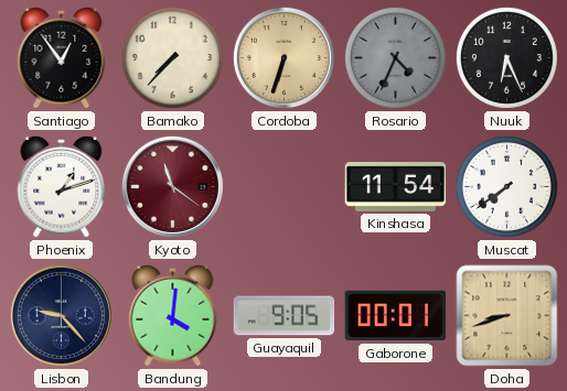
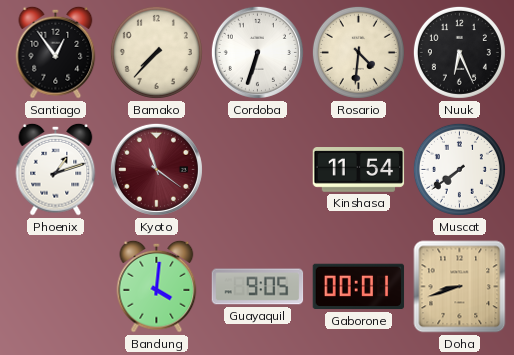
Cordoba dial: champagne -> white (257, 52)
Rosario: 4:34 -> 4:31 (358, 52)
Rosario dial: grey -> cream (358, 52)
Lisbon: 9:23 -> none (61, 315)
